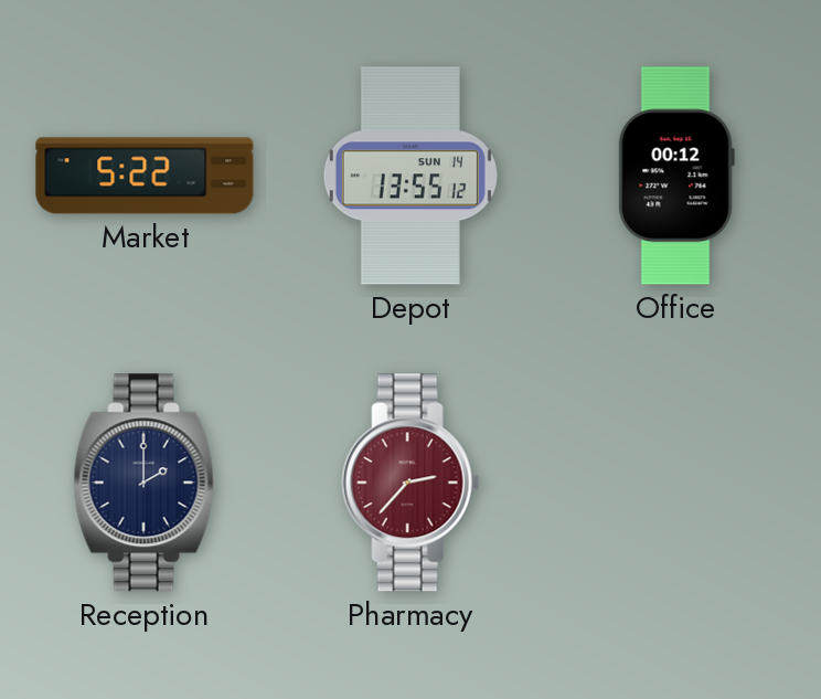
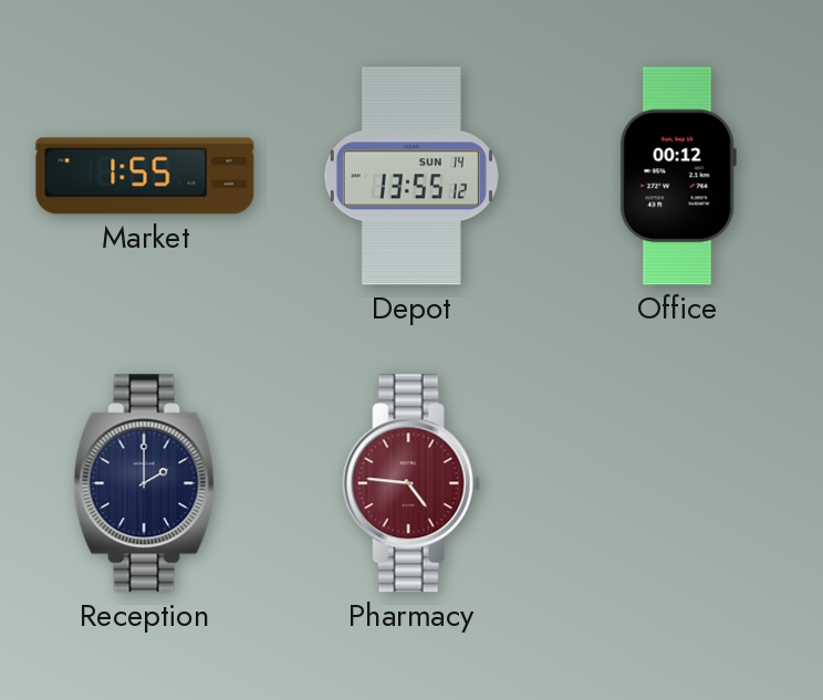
Market: 5:22 -> 1:55 (145, 176)
Pharmacy: 2:37 -> 4:46 (411, 483)
